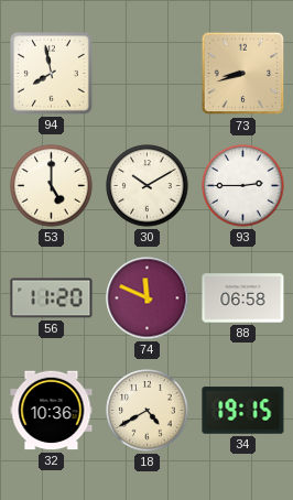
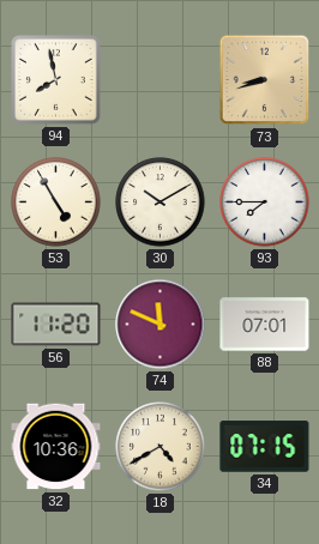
53: 5:00 -> 4:55 (56, 203)
93: 2:45 -> 7:45 (265, 203)
88: 06:58 -> 07:01 (265, 325)
34: 19:15 -> 07:15 (265, 447)
